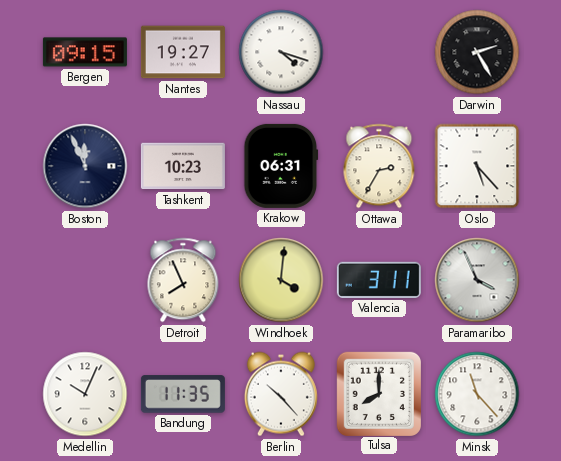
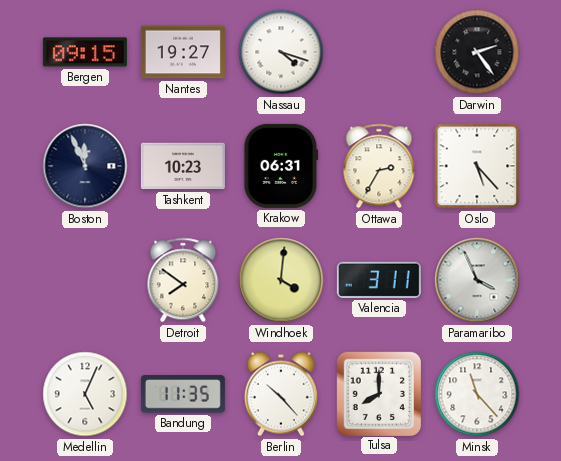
Darwin: 2:25 -> 2:24 (477, 52)
Detroit: 7:56 -> 7:51 (183, 280)
Medellin: 10:04 -> 5:04 (85, 394)
